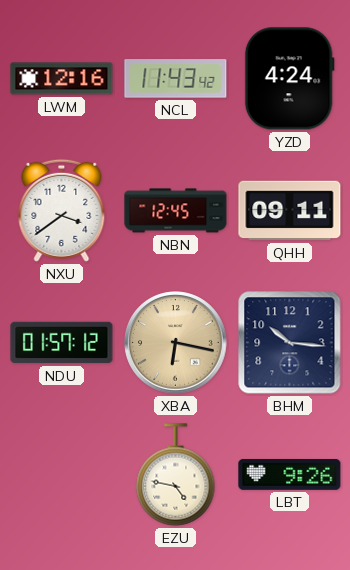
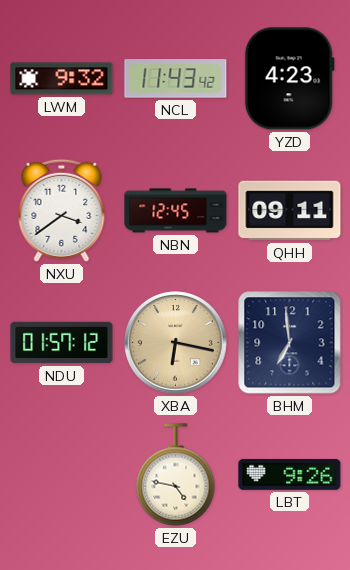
LWM: 12:16 -> 9:32 (62, 79)
YZD: 4:24 -> 4:23 (289, 79)
BHM: 10:16 -> 6:59 (290, 343)
